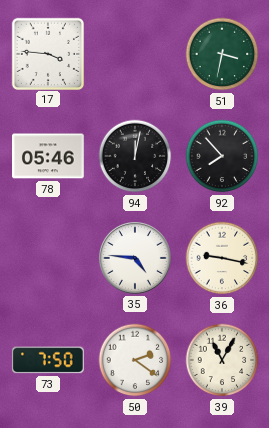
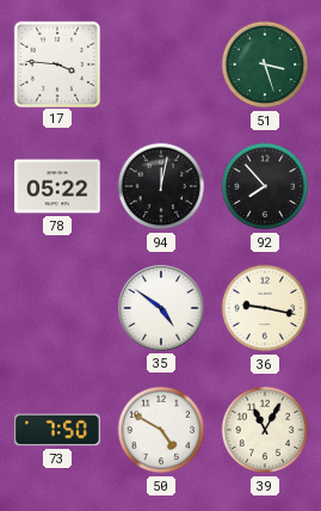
51: 3:32 -> 3:27 (265, 64)
78: 05:46 -> 05:22 (58, 186)
35: 4:46 -> 4:51 (161, 308)
50: 2:21 -> 4:50 (161, 430)
